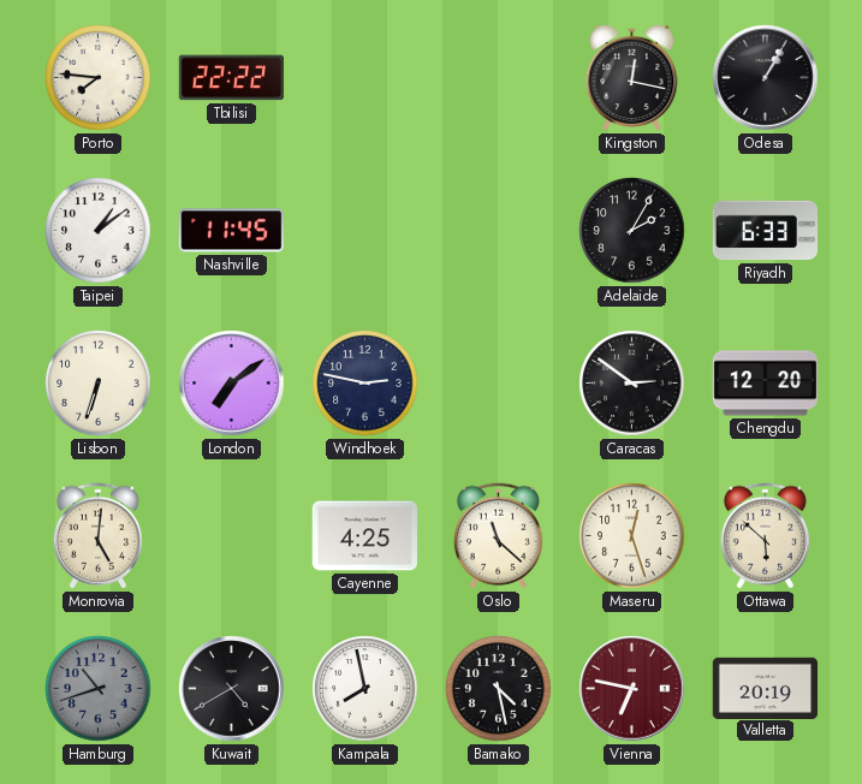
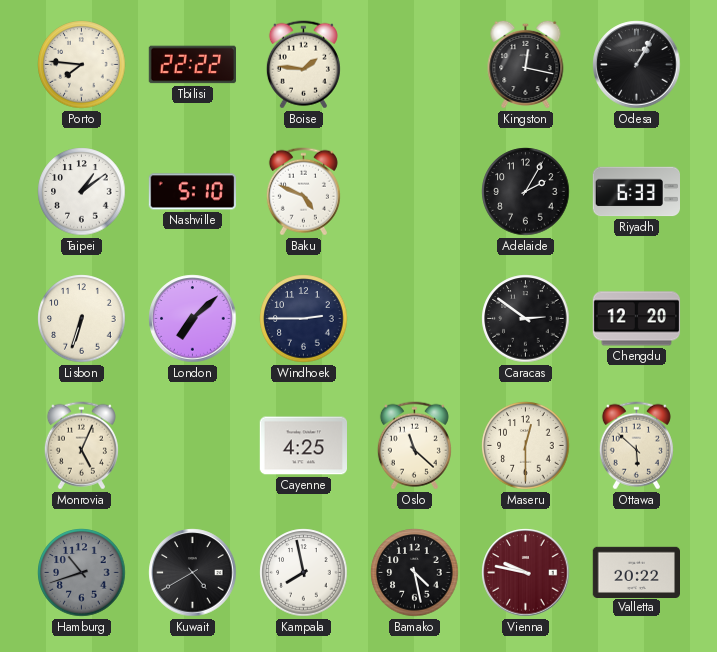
Boise: none -> 1:46 (303, 65)
Nashville: 11:45 -> 5:10 (192, 192)
Baku: none -> 4:49 (303, 192)
London: 7:09 -> 7:08 (193, 319)
Windhoek: 2:47 -> 2:45 (304, 319)
Monrovia: 5:01 -> 5:04 (81, 446)
Maseru: 12:27 -> 12:30 (526, 446)
Vienna: 6:47 -> 9:47 (526, 573)
Valletta: 20:19 -> 20:22 (636, 572)
